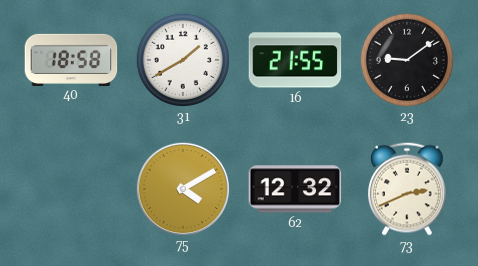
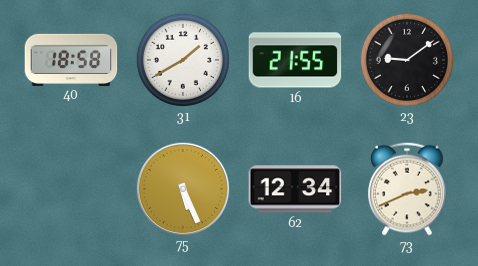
75: 4:10 -> 5:26 (182, 188)
62: 12:32 -> 12:34 (295, 189)
